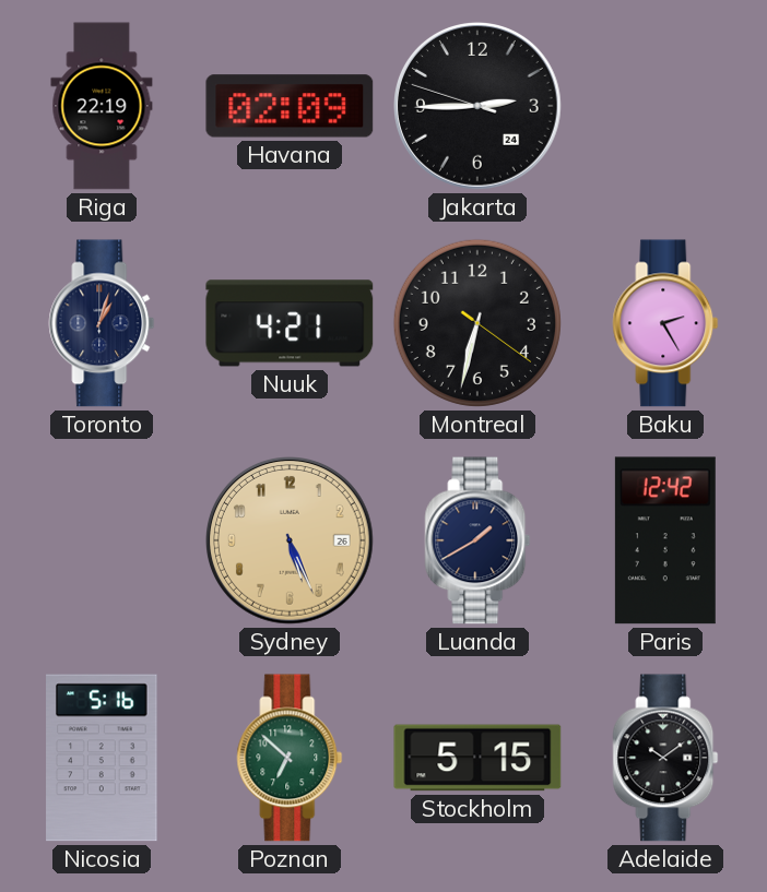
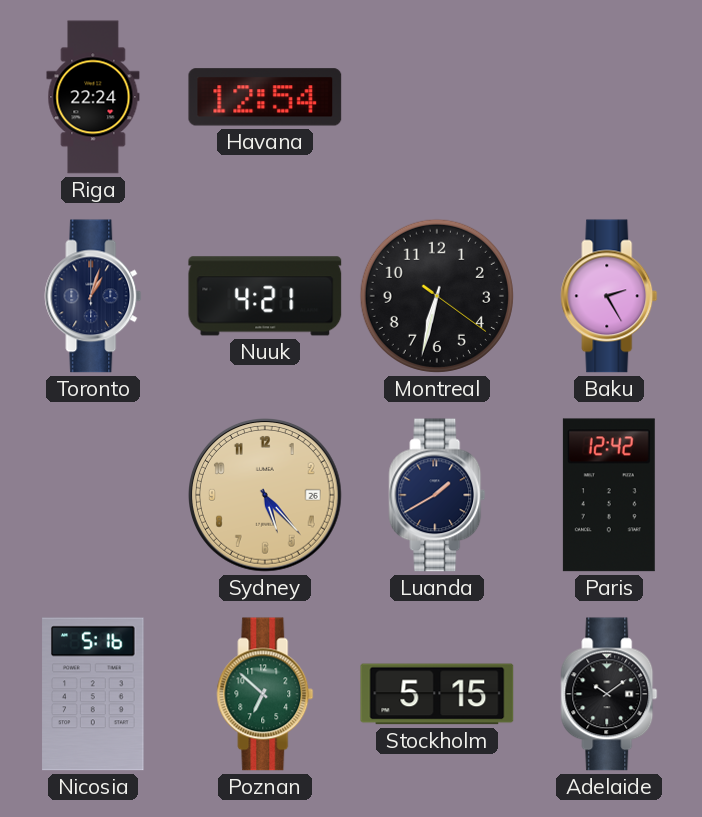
Riga: 22:19 -> 22:24 (93, 97)
Havana: 02:09 -> 12:54 (265, 97)
Jakarta: 2:44 -> none (479, 107)
Sydney: 5:26 -> 5:23 (266, 496)
